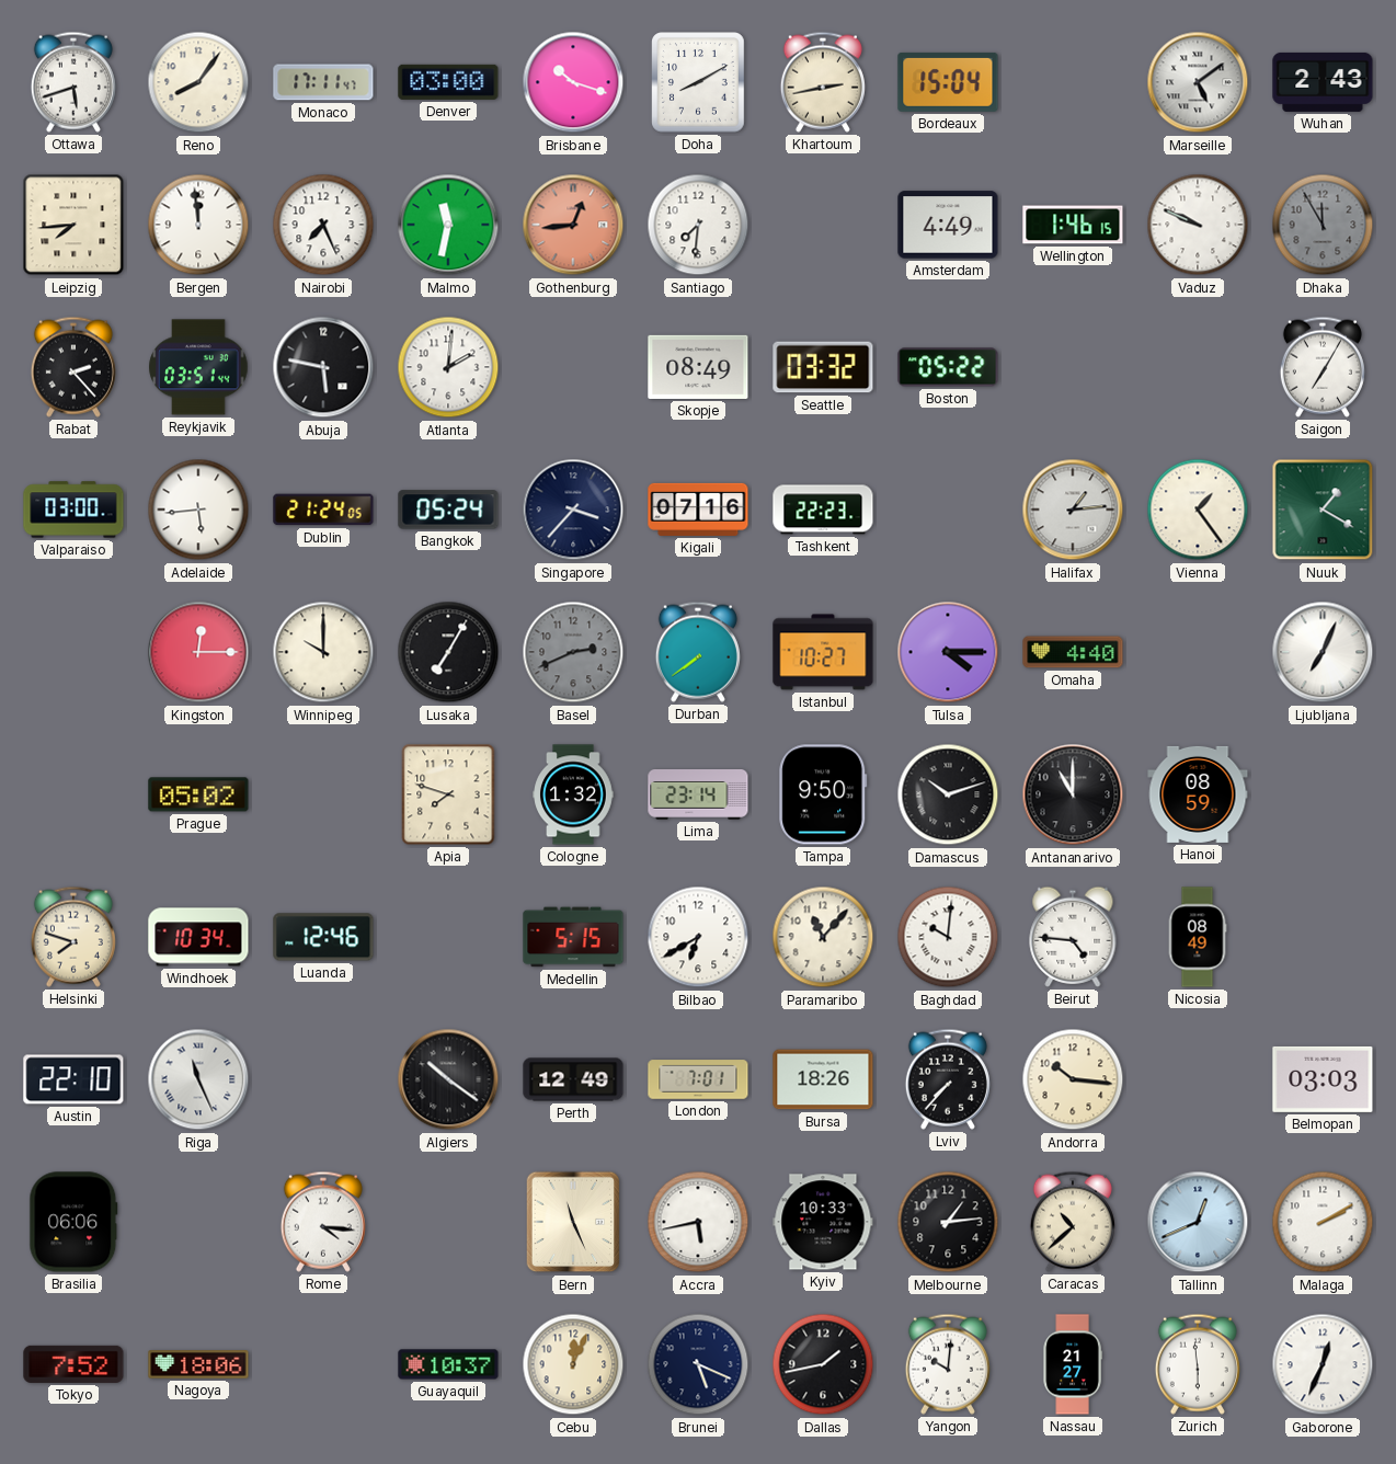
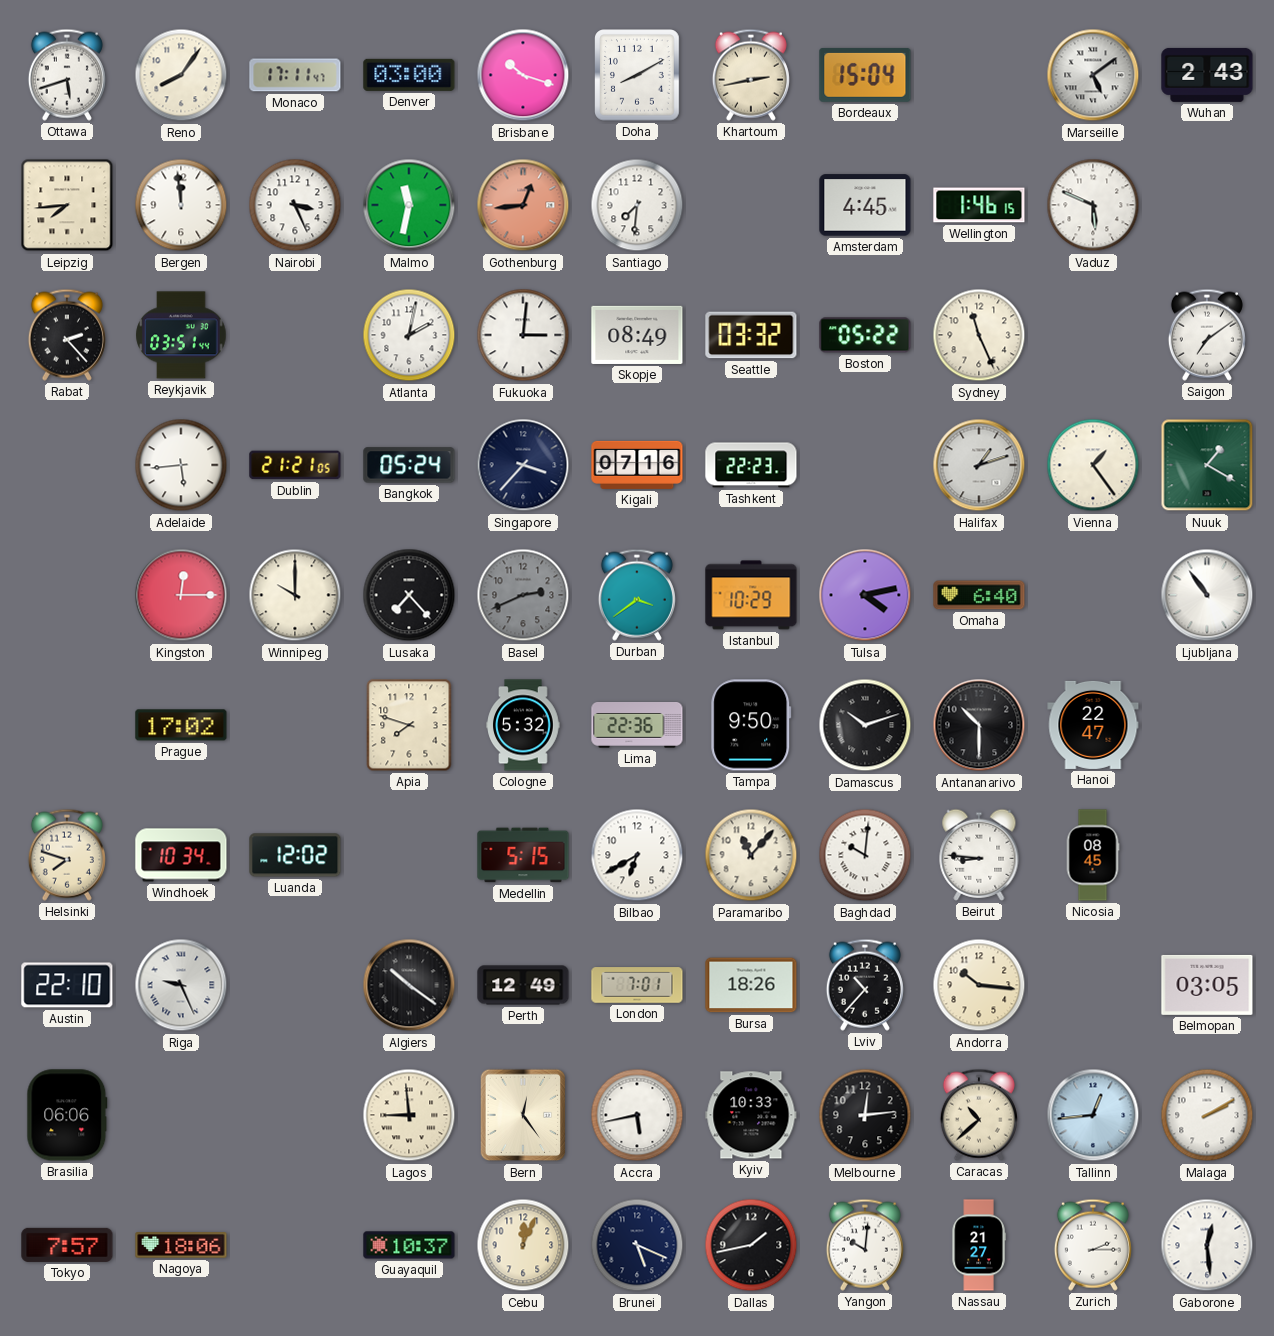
Nairobi: 7:26 -> 3:26 (295, 205)
Amsterdam: 4:49 -> 4:45 (865, 205)
Vaduz: 9:49 -> 5:49 (1093, 205)
Dhaka: 11:55 -> none (1323, 225)
Abuja: 5:47 -> none (323, 367)
Atlanta: 2:01 -> 2:02 (409, 335)
Fukuoka: none -> 3:01 (523, 335)
Sydney: none -> 11:26 (979, 335)
Saigon: 7:05 -> 7:09 (1207, 335)
Valparaiso: 03:00 -> none (73, 510)
Dublin: 21:24 -> 21:21 (295, 465)
Halifax: 1:14 -> 1:12 (979, 465)
Lusaka: 7:05 -> 7:23 (409, 595)
Durban: 7:39 -> 3:39 (637, 595)
Istanbul: 10:27 -> 10:29 (751, 595)
Tulsa: 4:15 -> 4:13 (865, 595)
Omaha: 4:40 -> 6:40 (979, 595)
Ljubljana: 7:04 -> 10:54 (1207, 595)
Prague: 05:02 -> 17:02 (181, 725)
Cologne: 1:32 -> 5:32 (523, 725)
Lima: 23:14 -> 22:36 (637, 726)
Antananarivo: 11:00 -> 10:30 (979, 725)
Hanoi: 08:59 -> 22:47 (1093, 725)
Luanda: 12:46 -> 12:02 (295, 855)
Beirut: 4:46 -> 8:46 (979, 855)
Nicosia: 08:49 -> 08:45 (1093, 855)
Riga: 11:26 -> 9:26 (181, 985)
Lviv: 7:37 -> 10:37 (865, 985)
Belmopan: 03:03 -> 03:05 (1207, 985)
Rome: 4:16 -> none (323, 1222)
Lagos: none -> 8:59 (409, 1115)
Bern: 11:26 -> 12:24 (523, 1115)
Melbourne: 1:14 -> 12:14 (865, 1115)
Tallinn: 12:41 -> 12:44 (1093, 1115)
Tokyo: 7:52 -> 7:57 (67, 1245)
Zurich: 5:59 -> 2:15 (1093, 1245)
Gaborone: 12:34 -> 12:29 (1207, 1245)
